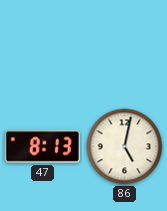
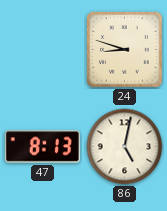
24: none -> 8:48 (125, 50)
